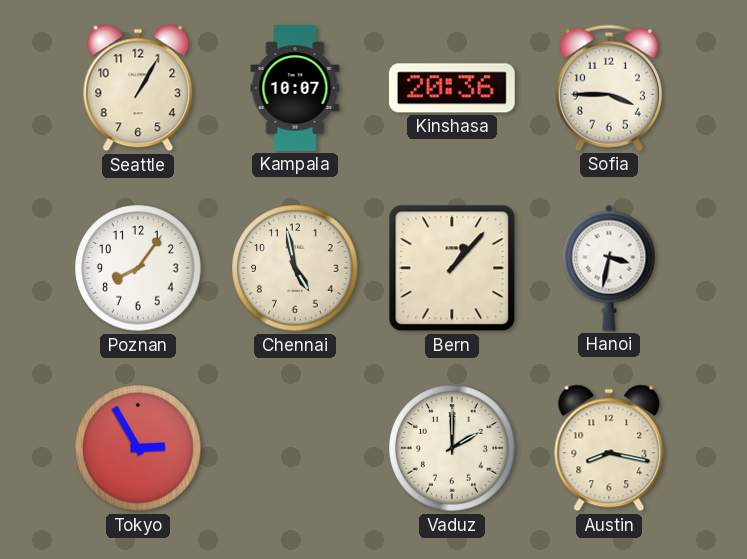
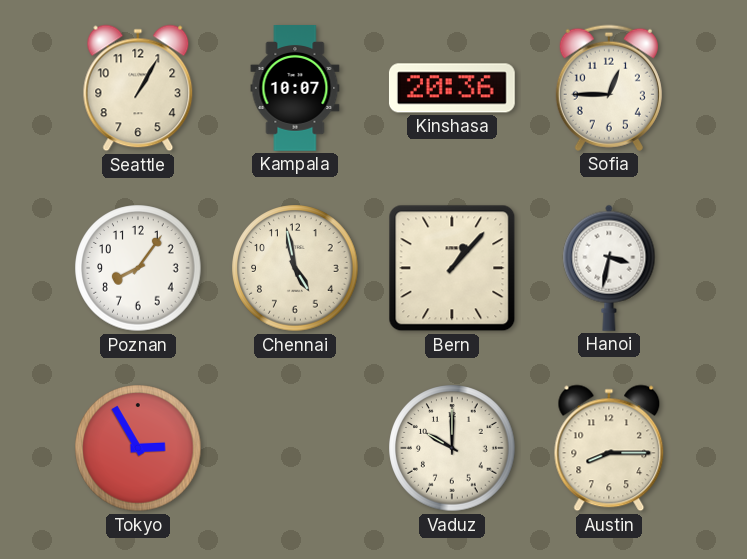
Sofia: 3:45 -> 12:45 (609, 88)
Vaduz: 2:00 -> 10:00 (452, 448)
Austin: 8:17 -> 8:15 (609, 448)
